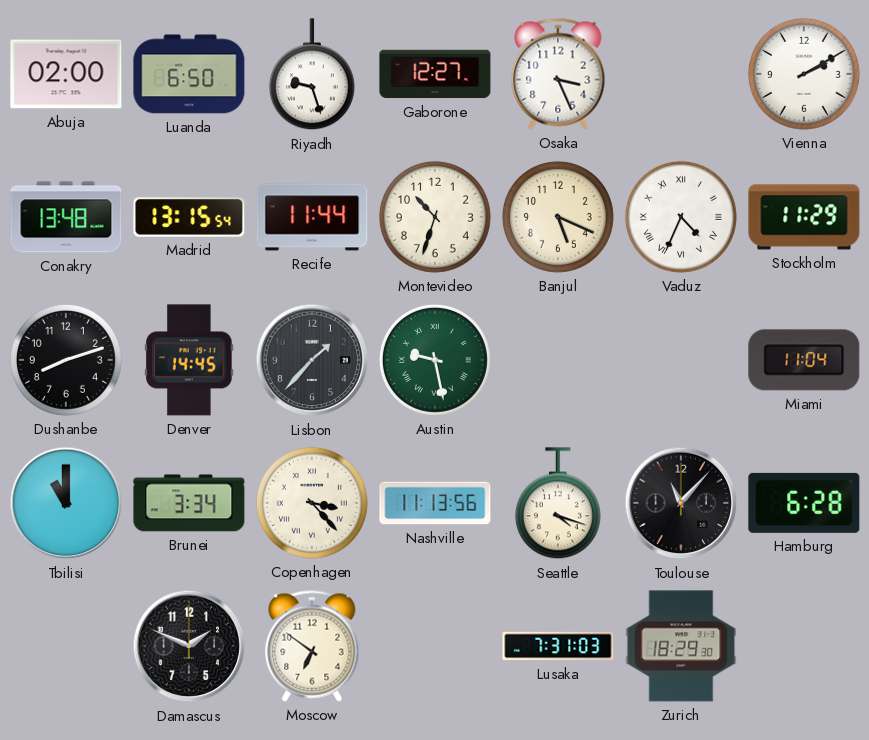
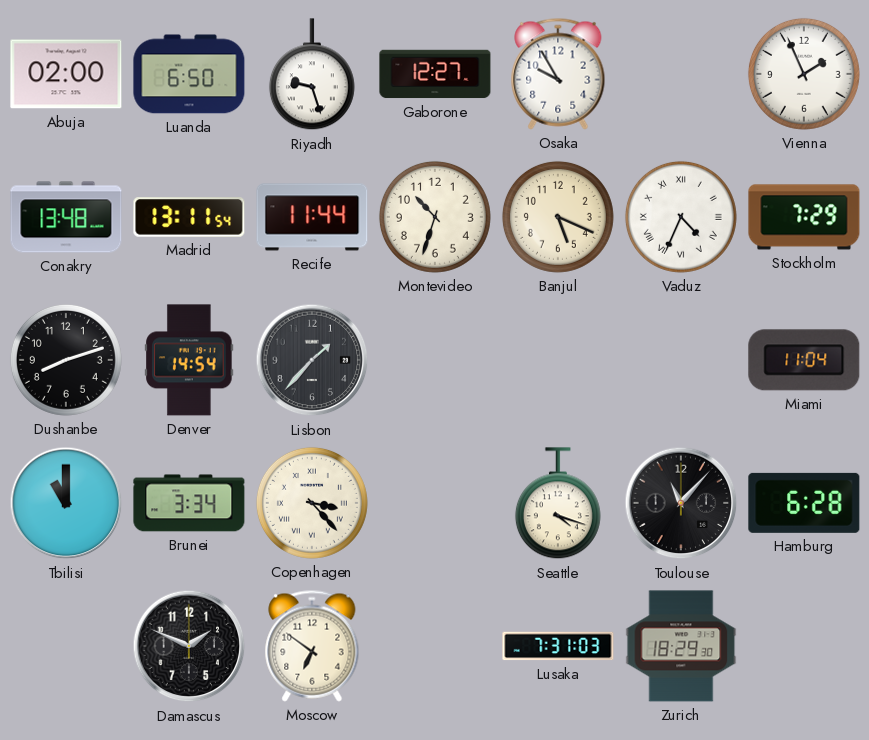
Osaka: 3:26 -> 9:55 (558, 74)
Vienna: 2:10 -> 1:56 (804, 74)
Madrid: 13:15 -> 13:11 (189, 217)
Stockholm: 11:29 -> 7:29 (804, 217)
Denver: 14:45 -> 14:54 (189, 360)
Austin: 9:28 -> none (435, 360)
Nashville: 11:13 -> none (435, 503)
